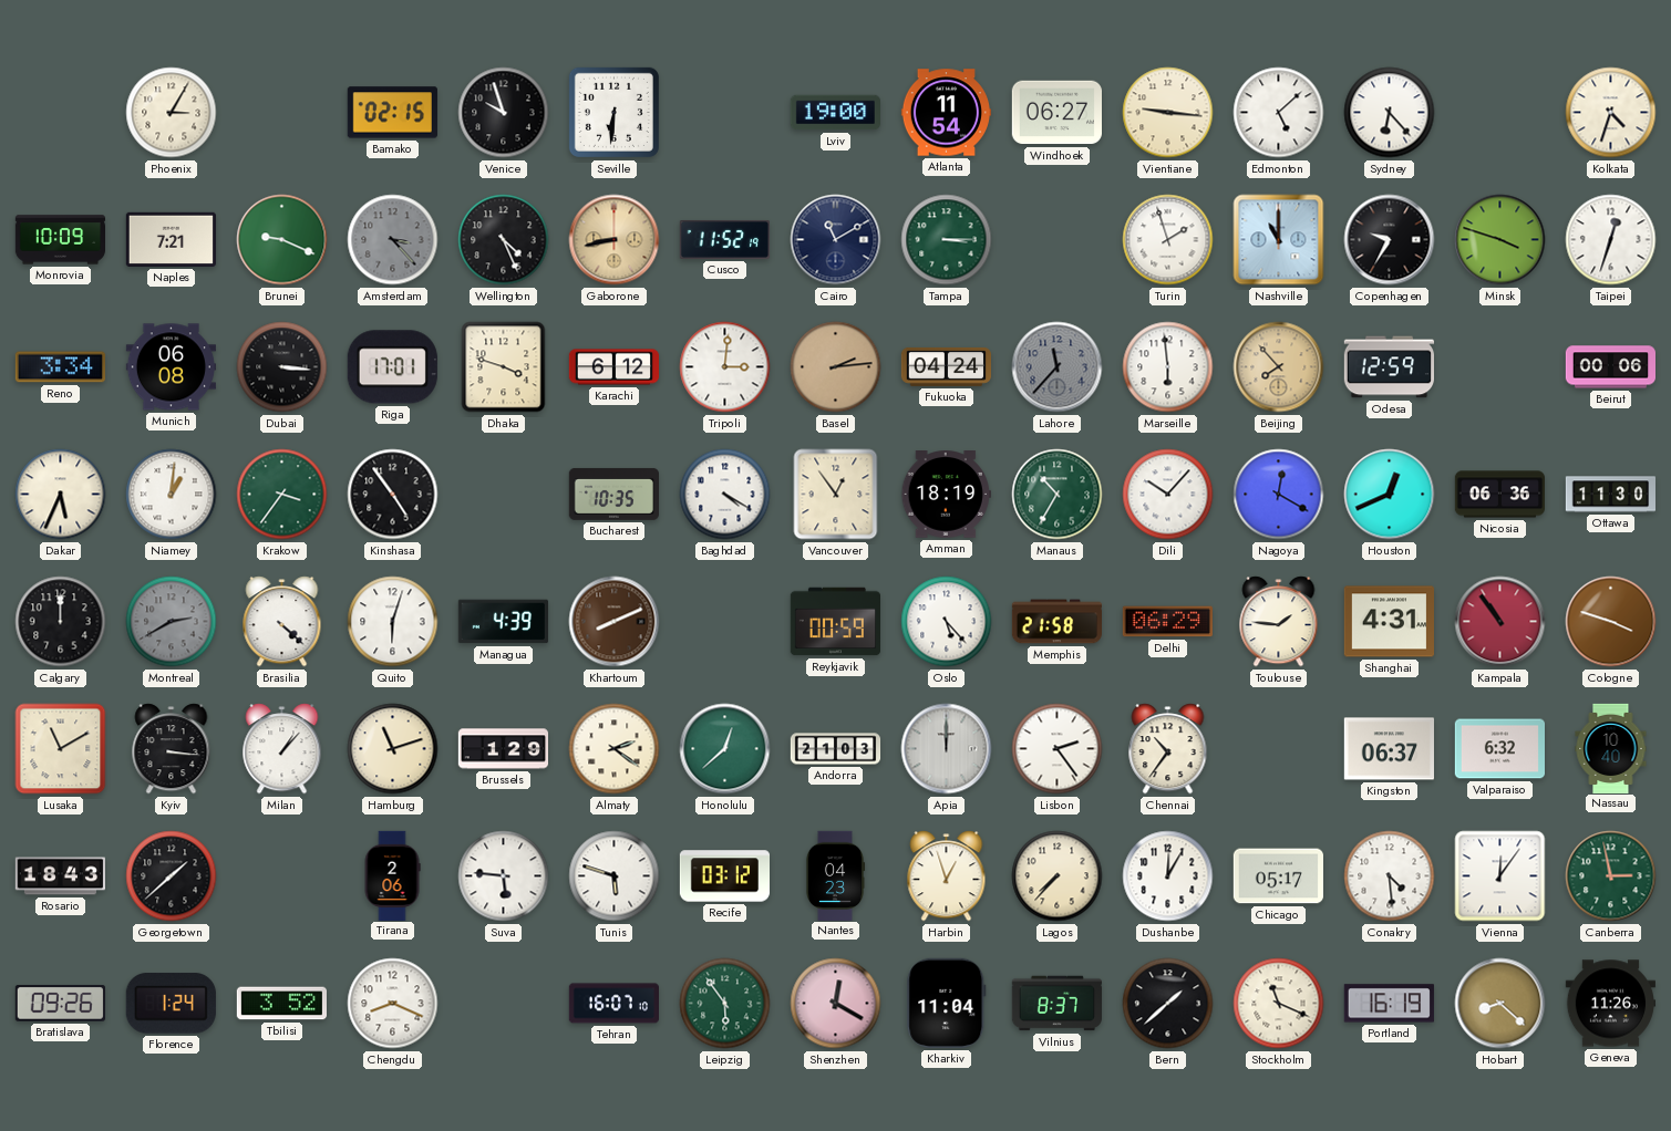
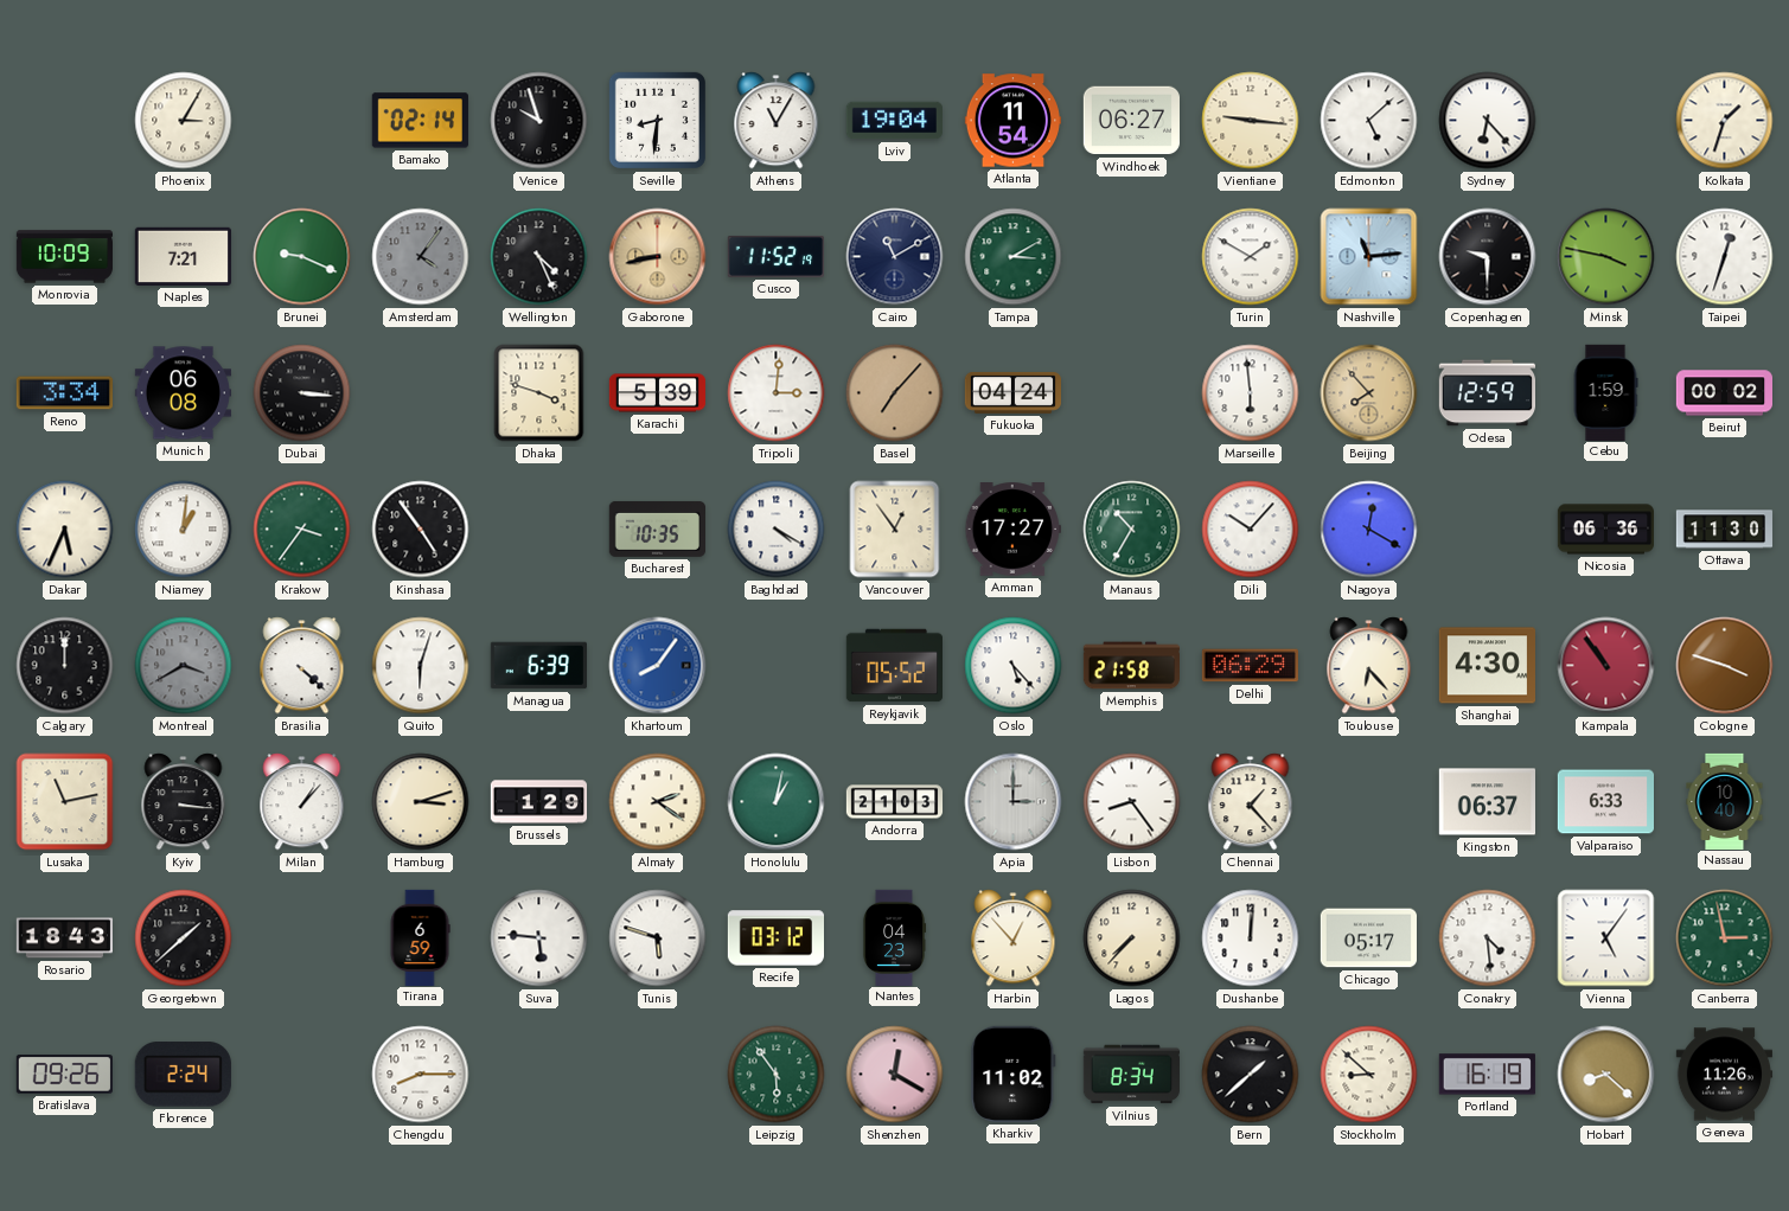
Bamako: 02:15 -> 02:14 (420, 121)
Seville: 6:31 -> 8:31 (657, 120)
Athens: none -> 11:05 (777, 121)
Lviv: 19:00 -> 19:04 (894, 121)
Kolkata: 4:33 -> 1:33 (1725, 121)
Amsterdam: 3:23 -> 4:06 (421, 257)
Tampa: 3:15 -> 3:10 (1014, 257)
Turin: 1:57 -> 1:50 (1251, 257)
Nashville: 11:00 -> 11:14 (1369, 257)
Copenhagen: 9:35 -> 9:30 (1488, 257)
Minsk: 3:48 -> 3:47 (1606, 257)
Riga: 17:01 -> none (392, 367)
Karachi: 6:12 -> 5:39 (658, 393)
Basel: 2:14 -> 7:07 (895, 393)
Lahore: 11:37 -> none (1058, 367)
Cebu: none -> 1:59 (1605, 392)
Beirut: 00:06 -> 00:02 (1724, 393)
Amman: 18:19 -> 17:27 (1012, 530)
Houston: 12:41 -> none (1390, 495)
Montreal: 2:40 -> 3:40 (184, 666)
Managua: 4:39 -> 6:39 (538, 666)
Khartoum: 8:11 -> 8:06 (658, 666)
Khartoum dial: brown -> blue (658, 666)
Reykjavik: 00:59 -> 05:52 (894, 666)
Toulouse: 1:46 -> 6:23 (1369, 666)
Shanghai: 4:31 -> 4:30 (1487, 666)
Lusaka: 11:10 -> 11:13 (65, 802)
Hamburg: 11:12 -> 3:12 (421, 802)
Honolulu: 12:38 -> 1:02 (777, 802)
Apia: 12:00 -> 3:00 (1014, 802)
Lisbon: 2:24 -> 8:24 (1132, 802)
Chennai: 10:36 -> 1:23 (1251, 802)
Valparaiso: 6:32 -> 6:33 (1605, 802)
Tirana: 2:06 -> 6:59 (420, 937)
Harbin: 12:57 -> 12:53 (1014, 938)
Dushanbe: 12:05 -> 12:01 (1251, 938)
Vienna: 12:06 -> 5:06 (1606, 938)
Florence: 1:24 -> 2:24 (183, 1075)
Tbilisi: 3:52 -> none (281, 1004)
Chengdu: 8:19 -> 8:15 (421, 1075)
Tehran: 16:07 -> none (613, 1004)
Kharkiv: 11:04 -> 11:02 (1014, 1074)
Vilnius: 8:37 -> 8:34 (1131, 1075)
Stockholm: 11:19 -> 8:52 (1369, 1075)
